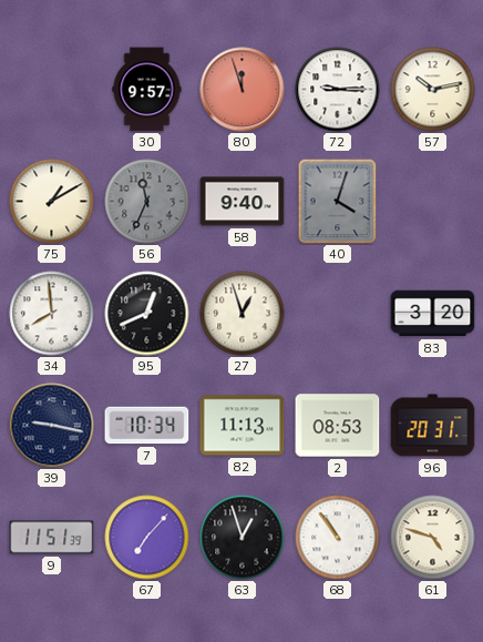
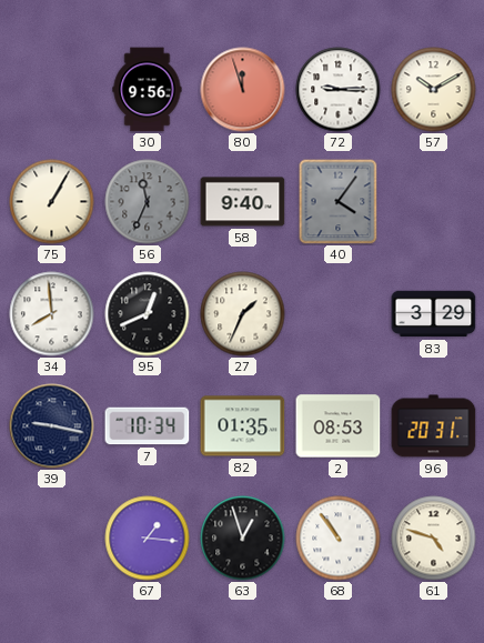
30: 9:57 -> 9:56 (148, 90)
57: 10:13 -> 10:10 (434, 90)
75: 1:10 -> 1:05 (52, 202)
40: 4:03 -> 4:06 (339, 201)
27: 12:57 -> 1:34 (243, 314)
83: 3:20 -> 3:29 (434, 314)
82: 11:13 -> 01:35 (243, 426)
9: 11:51 -> none (52, 538)
67: 7:07 -> 1:16 (148, 539)
